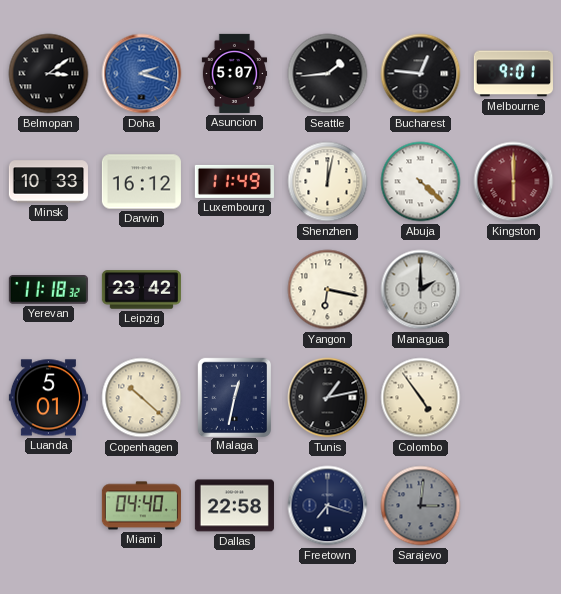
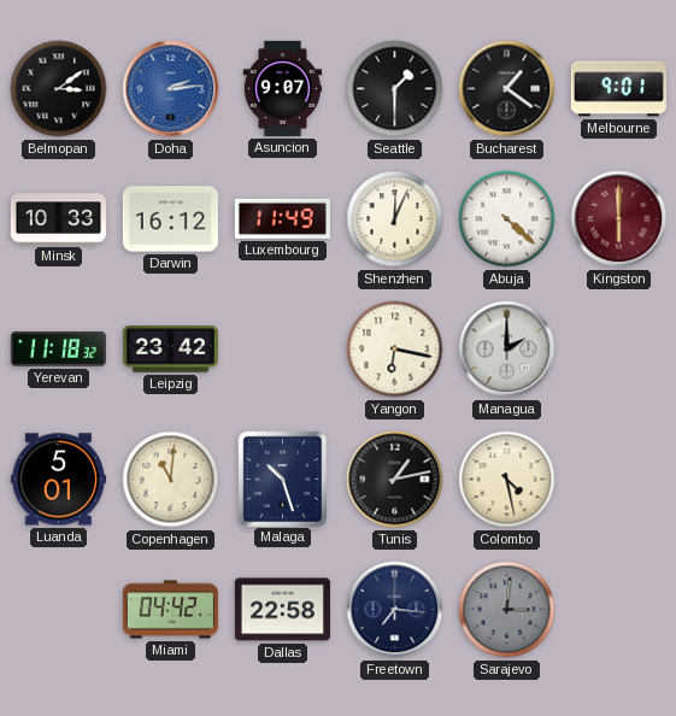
Doha: 2:18 -> 2:14 (171, 89)
Asuncion: 5:07 -> 9:07 (283, 88)
Seattle: 1:44 -> 1:30 (395, 89)
Bucharest: 12:46 -> 1:21 (507, 89)
Shenzhen: 12:02 -> 12:04 (395, 219)
Copenhagen: 10:22 -> 11:01 (171, 480)
Malaga: 12:32 -> 10:27 (282, 479)
Colombo: 4:54 -> 4:28 (507, 480)
Miami: 04:40 -> 04:42 (170, 610)
Freetown: 7:18 -> 7:16 (395, 610)
